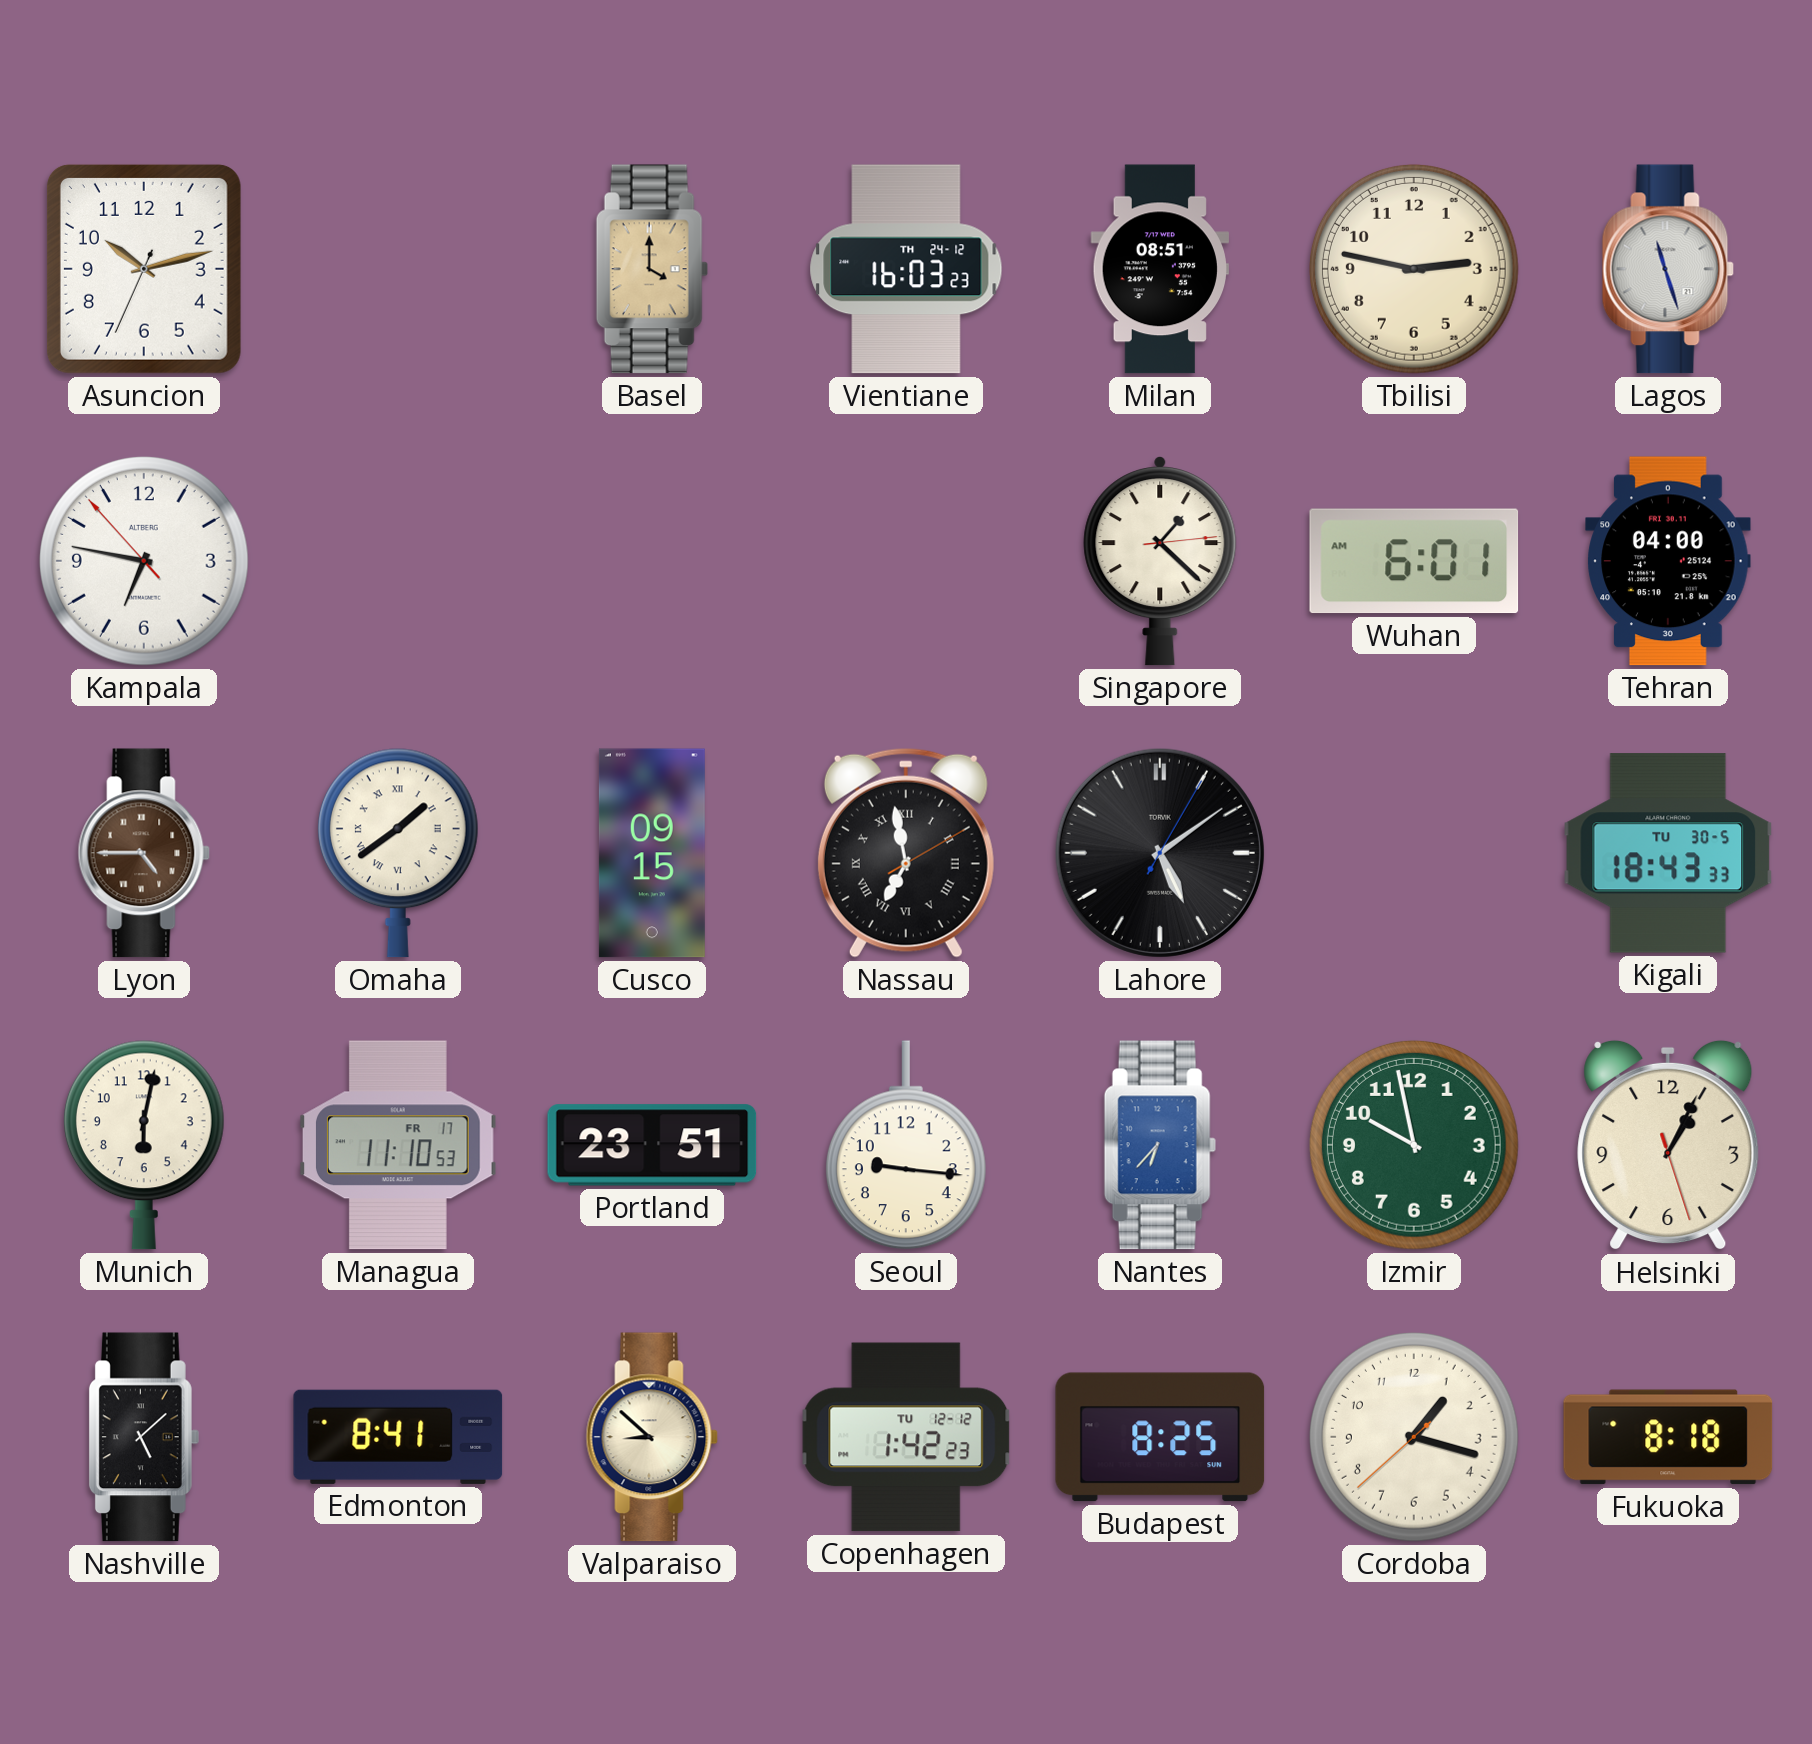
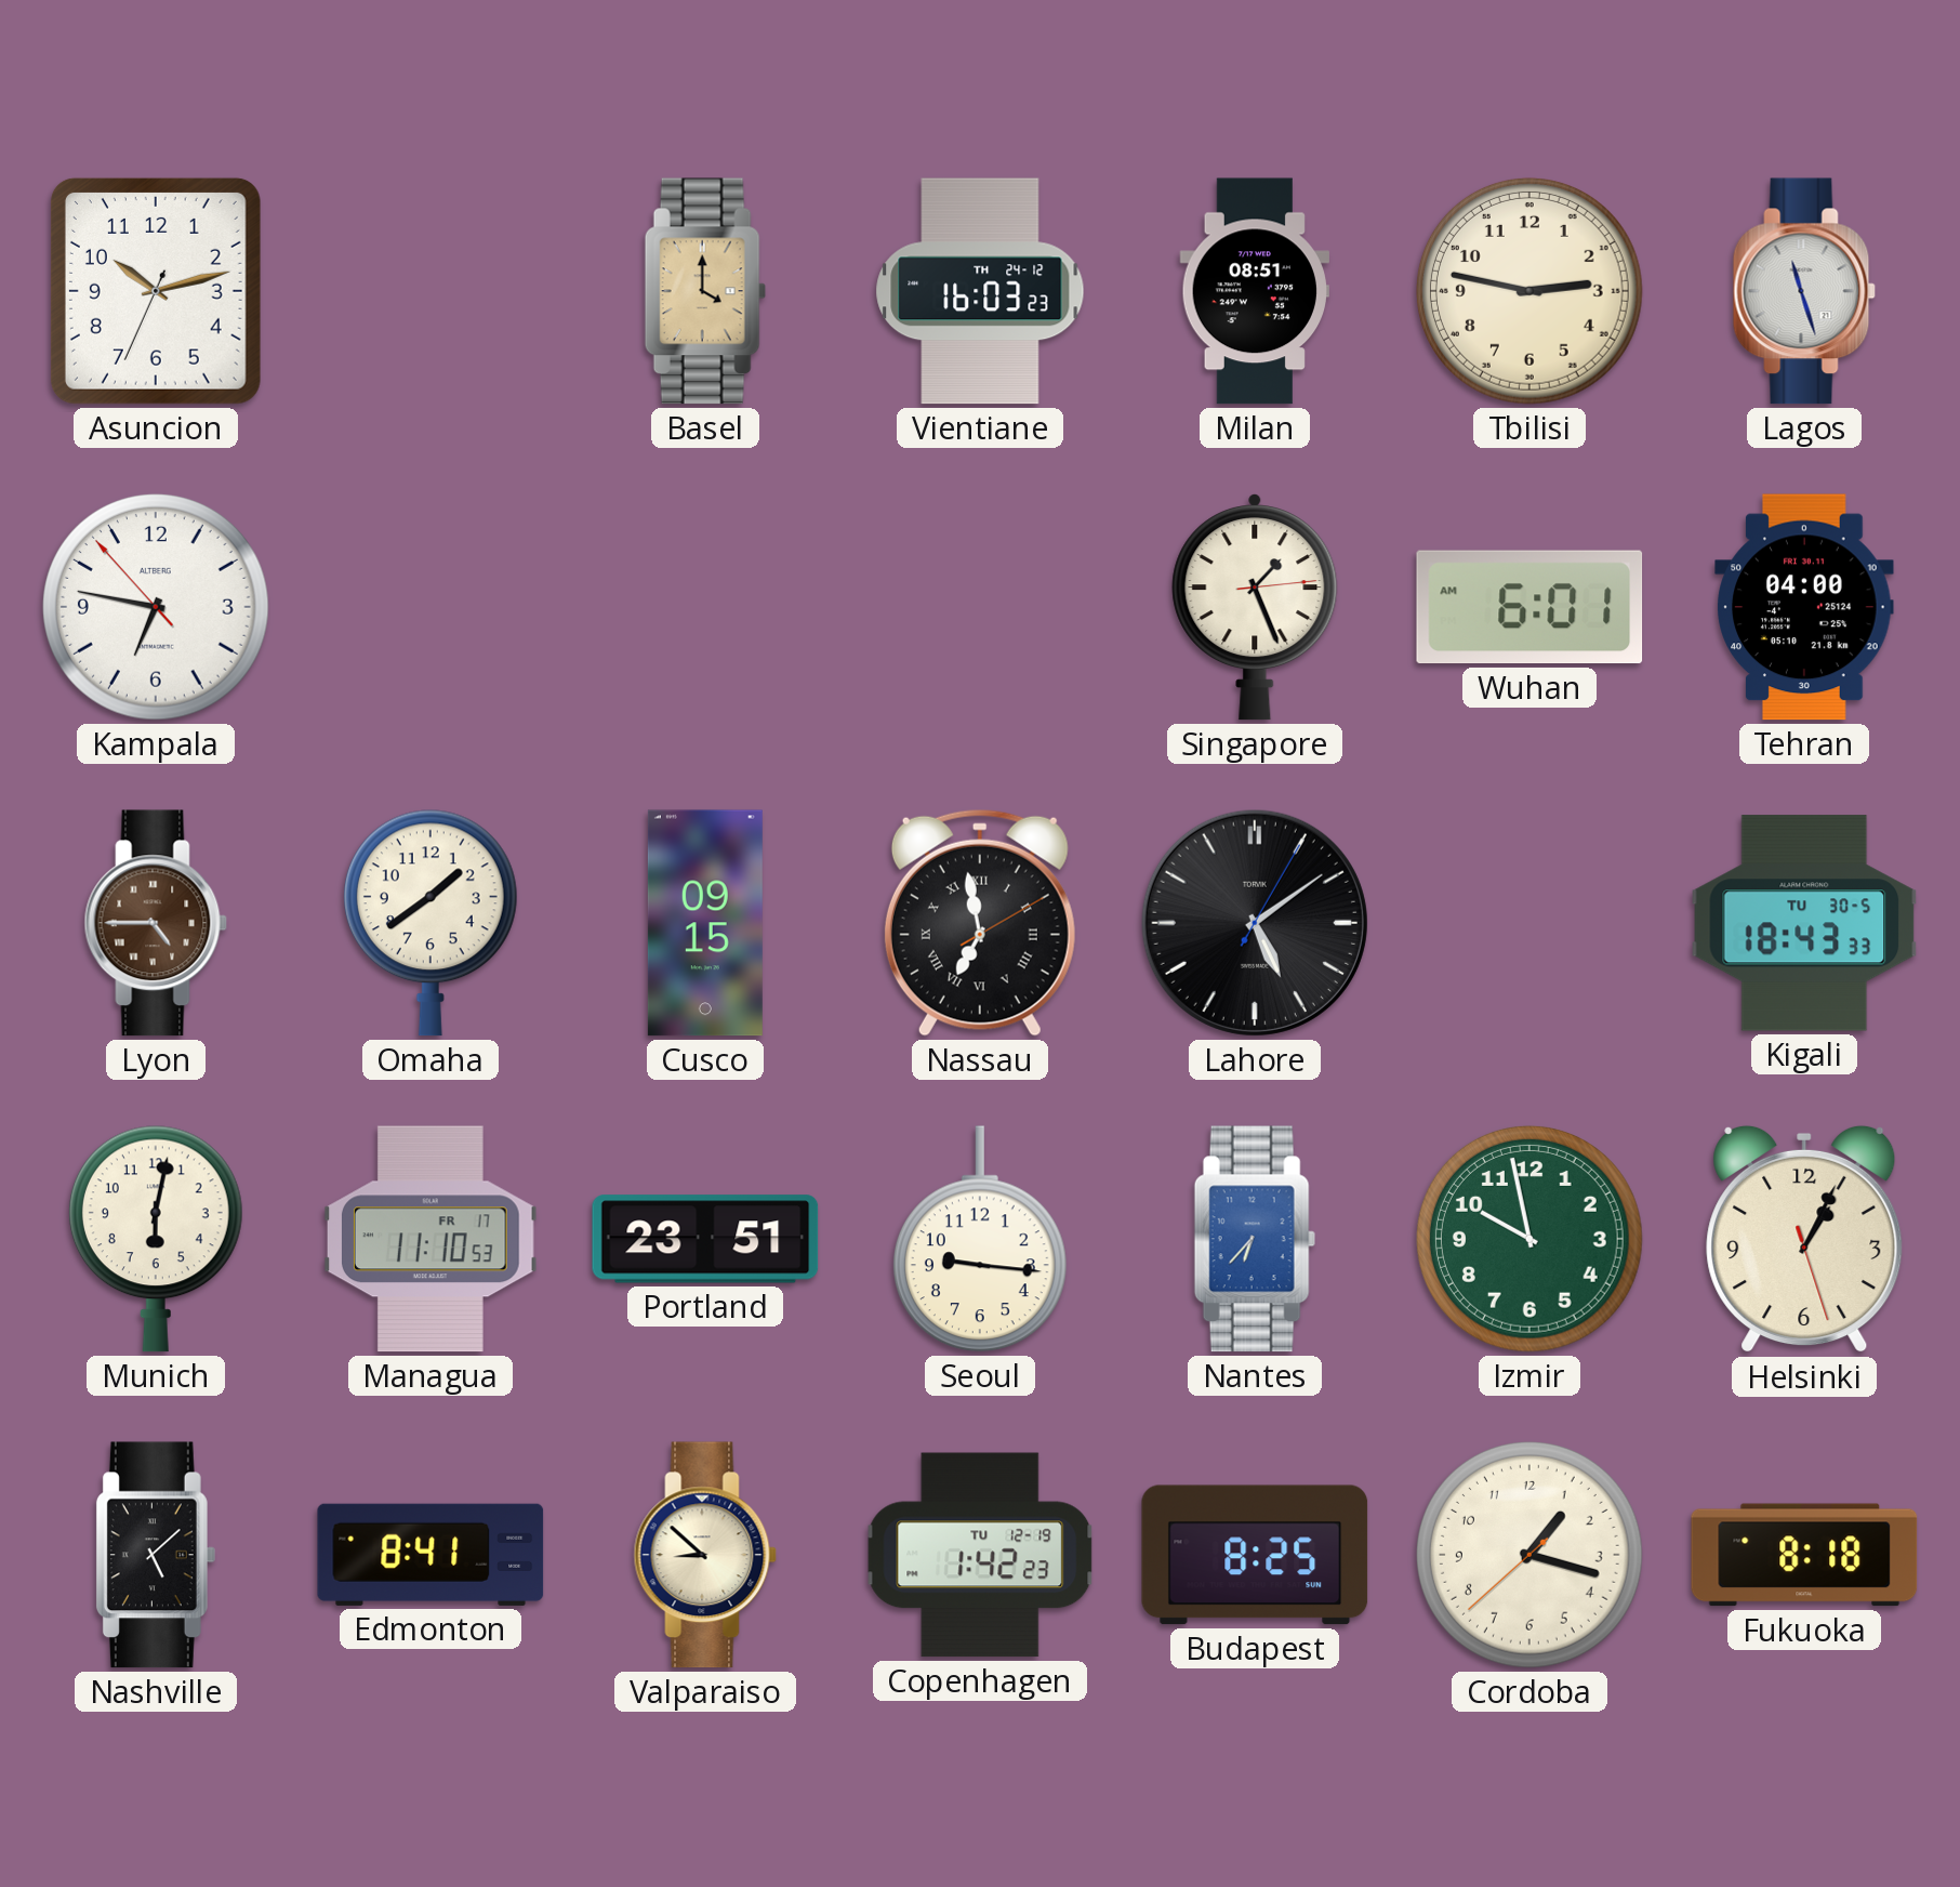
Singapore: 1:22 -> 1:26 (1255, 608)
Omaha numerals: Roman -> Arabic (431, 923)
Copenhagen date: TU 12-12 -> TU 12-19 (980, 1555)
